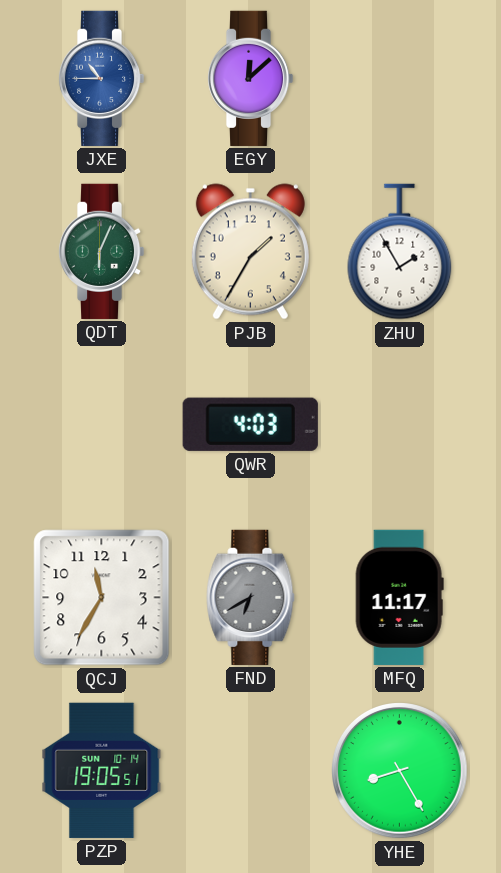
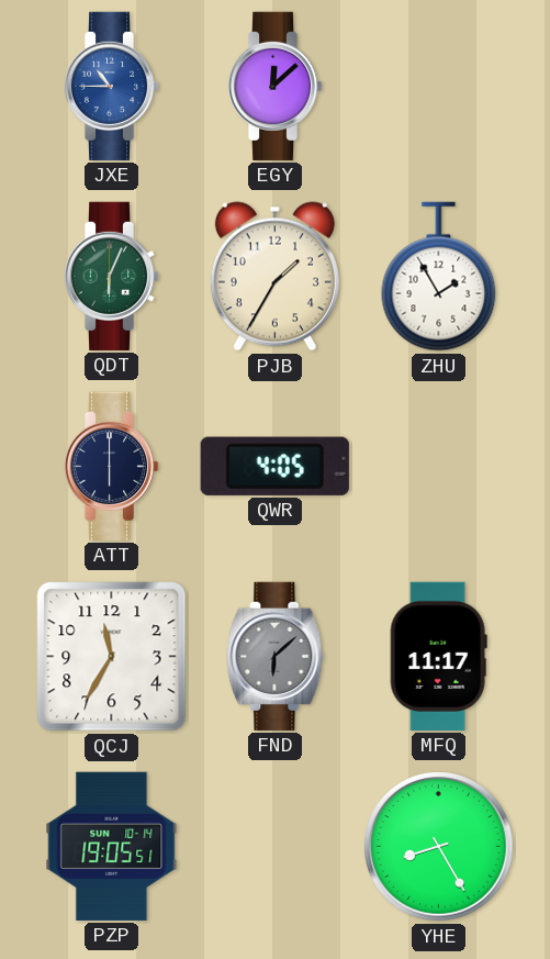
ATT: none -> 6:00 (111, 466)
QWR: 4:03 -> 4:05 (274, 466)
FND: 6:40 -> 6:08 (276, 656)
